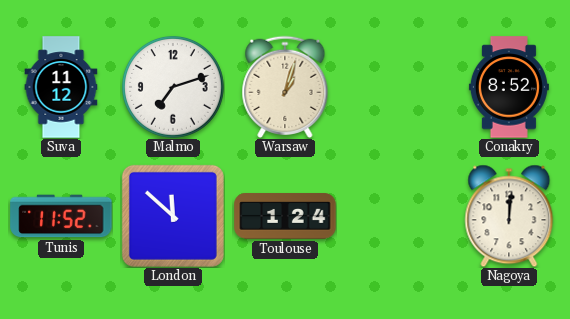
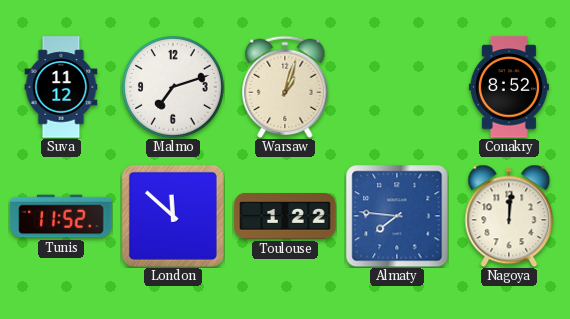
Toulouse: 1:24 -> 1:22 (285, 216)
Almaty: none -> 7:46 (397, 216)
